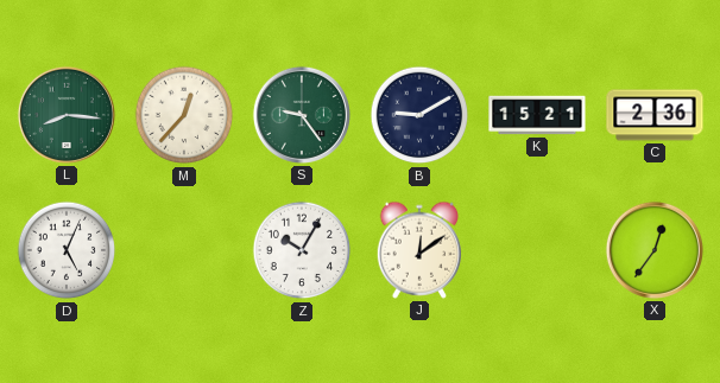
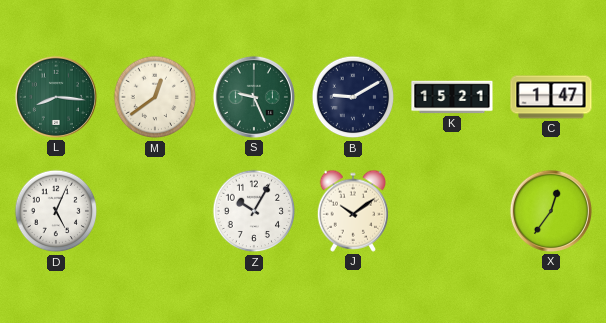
M: 12:37 -> 12:39 (155, 97)
S: 9:24 -> 9:26 (254, 97)
C: 2:36 -> 1:47 (551, 97)
J: 12:09 -> 10:09 (352, 211)
